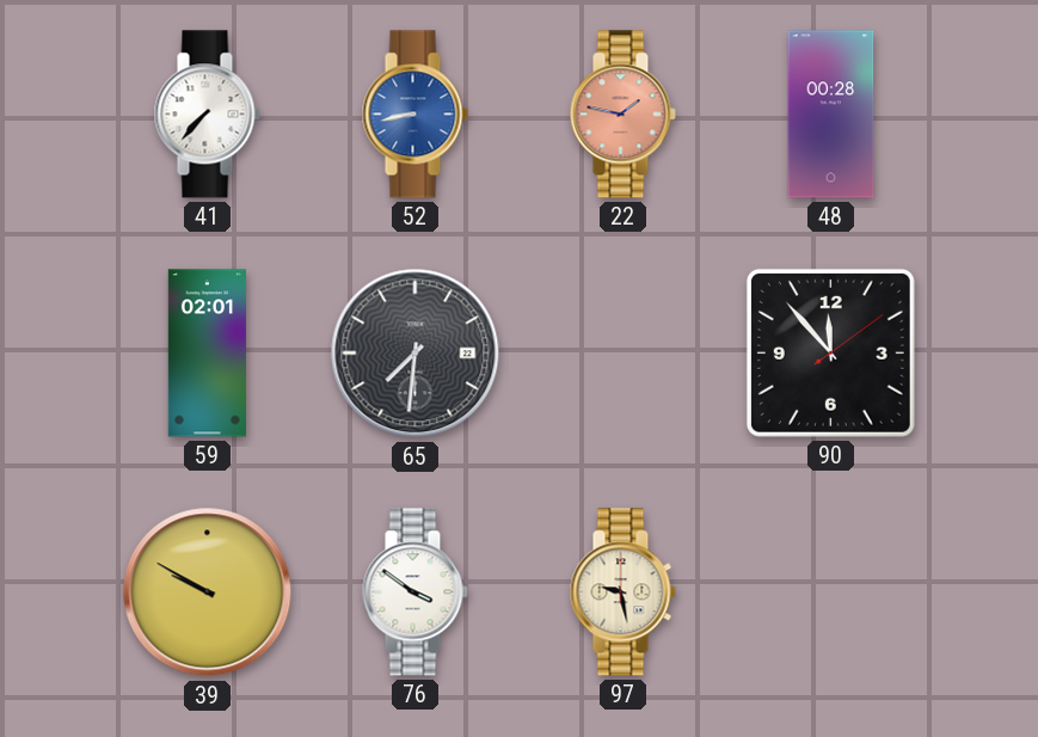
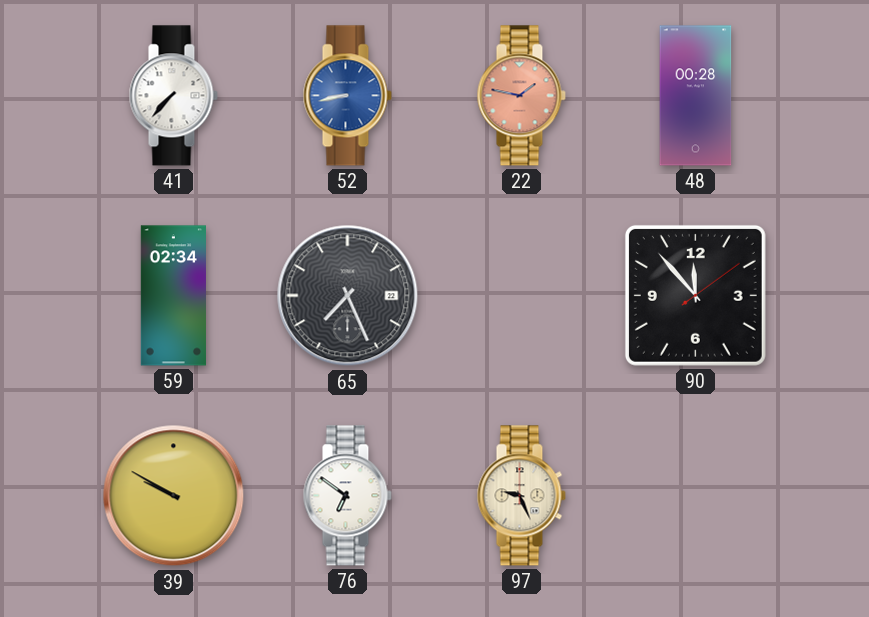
59: 02:01 -> 02:34 (173, 296)
65: 7:31 -> 7:26 (348, 296)
76: 3:51 -> 6:51 (347, 496)
97: 9:28 -> 9:26 (521, 496)
